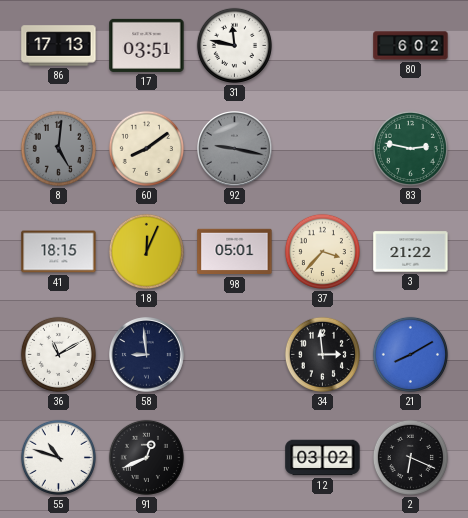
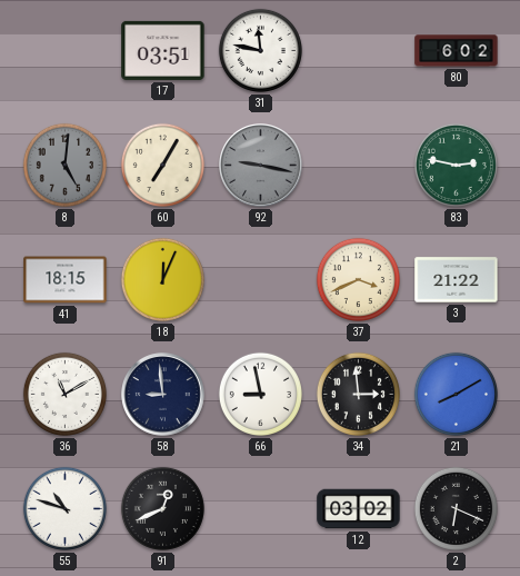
86: 17:13 -> none (59, 46)
60: 8:09 -> 7:05 (162, 165)
98: 05:01 -> none (235, 252)
37: 3:37 -> 3:41 (358, 279)
66: none -> 8:58 (260, 394)
